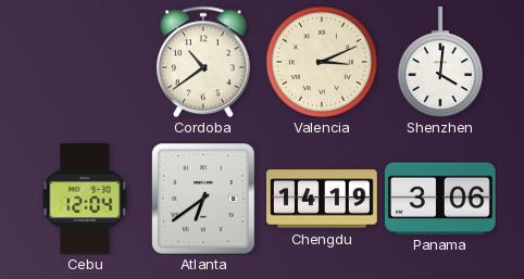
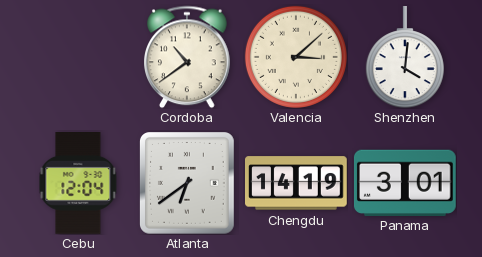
Valencia: 3:11 -> 3:08 (296, 57)
Panama: 3:06 -> 3:01 (405, 182)
